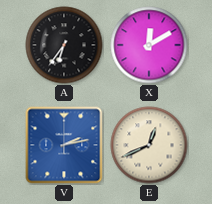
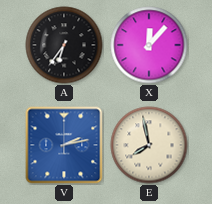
X: 12:10 -> 12:07 (149, 45)
E: 12:41 -> 7:58 (149, 145)
